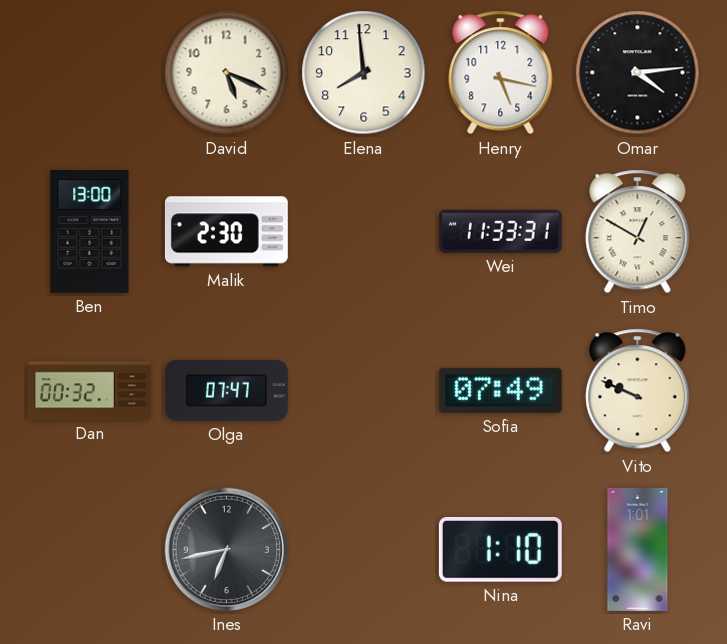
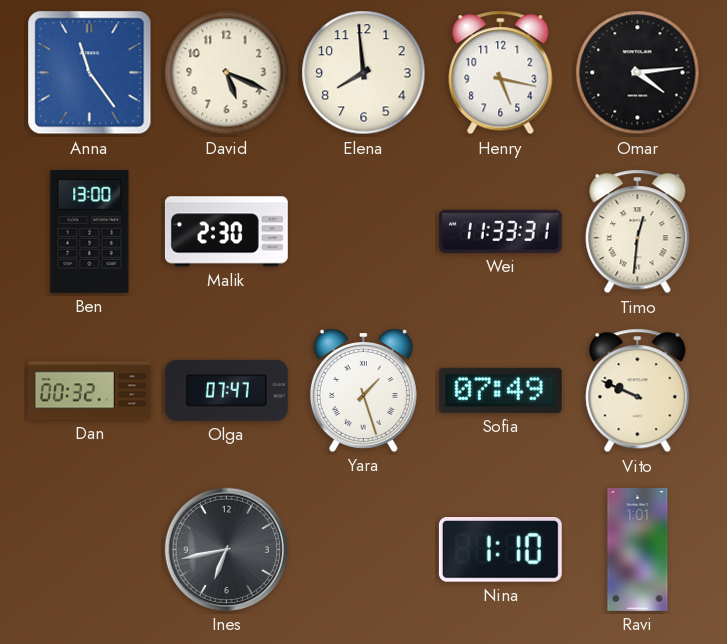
Anna: none -> 11:24 (90, 73)
Timo: 12:50 -> 12:31 (638, 232)
Yara: none -> 1:27 (363, 390)
